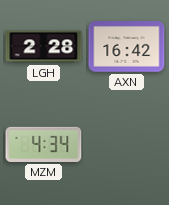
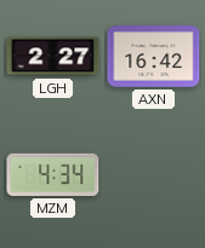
LGH: 2:28 -> 2:27 (53, 57)
